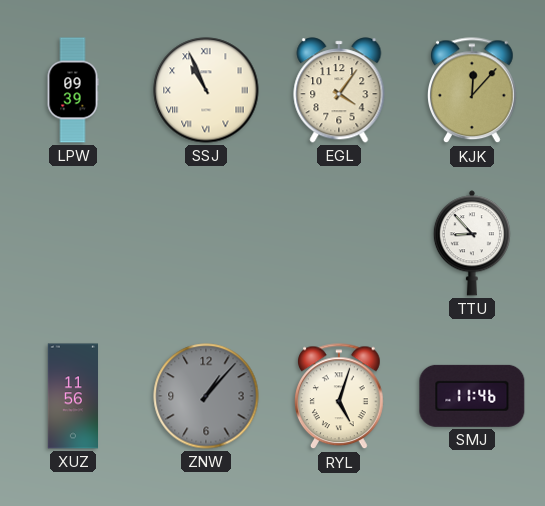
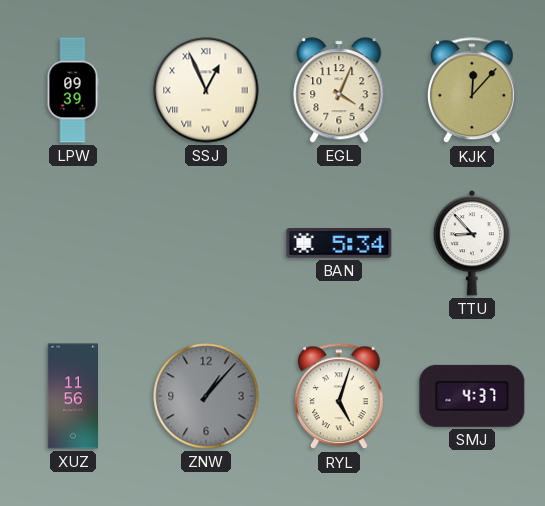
SSJ: 10:56 -> 12:56 (206, 90)
EGL: 4:06 -> 4:04 (339, 90)
BAN: none -> 5:34 (339, 244)
SMJ: 11:46 -> 4:37 (472, 396)
